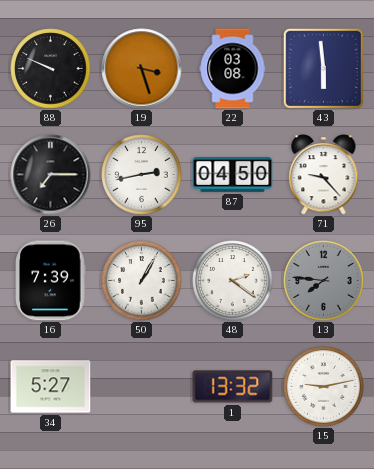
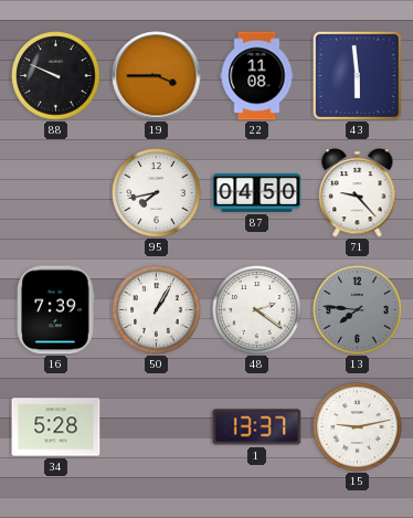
19: 3:27 -> 3:45 (157, 76)
22: 03:08 -> 11:08 (257, 76)
26: 7:15 -> none (51, 175)
95: 2:43 -> 7:43 (157, 193)
34: 5:27 -> 5:28 (56, 427)
1: 13:32 -> 13:37 (257, 427)
